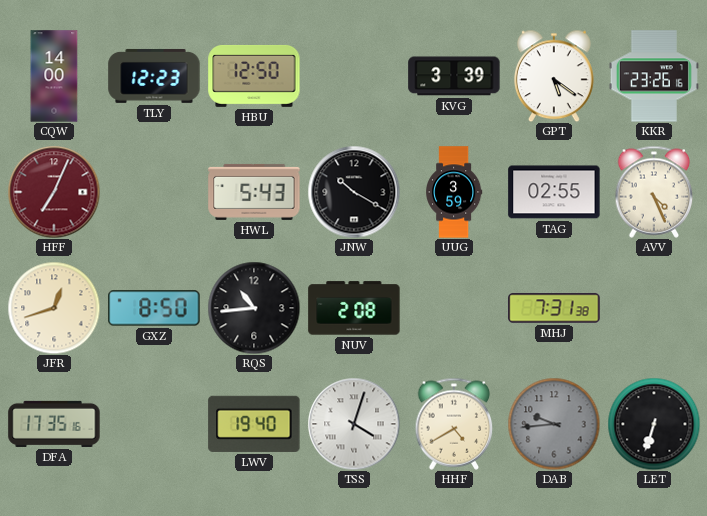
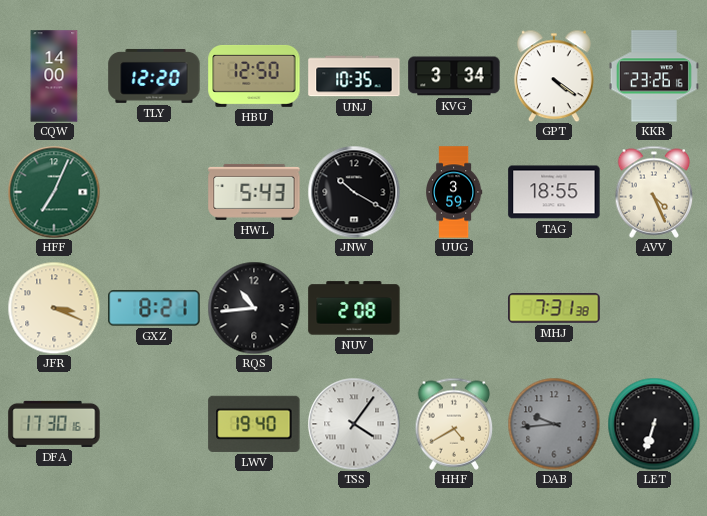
TLY: 12:23 -> 12:20 (154, 76)
UNJ: none -> 10:35 (354, 76)
KVG: 3:39 -> 3:34 (454, 76)
GPT: 5:21 -> 4:21 (554, 76)
HFF dial: burgundy -> green (54, 192)
TAG: 02:55 -> 18:55 (554, 192)
JFR: 12:42 -> 3:19 (54, 308)
GXZ: 8:50 -> 8:21 (154, 308)
DFA: 17:35 -> 17:30 (54, 424)
TSS: 4:03 -> 4:06 (354, 424)
